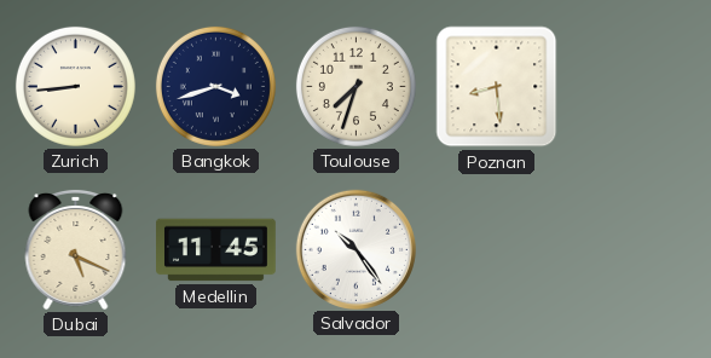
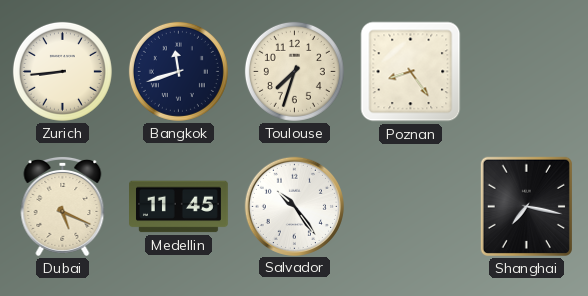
Bangkok: 3:42 -> 11:42 (178, 71)
Poznan: 8:29 -> 8:24 (411, 72)
Shanghai: none -> 7:17 (526, 206)
